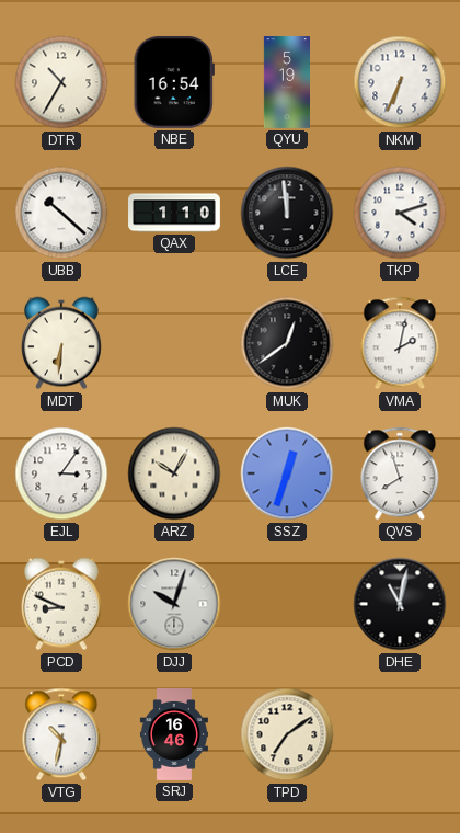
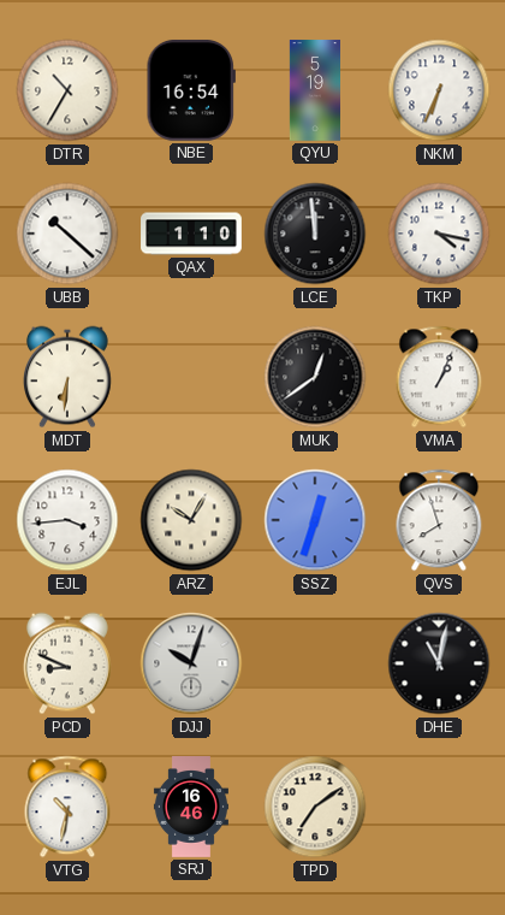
TKP: 4:12 -> 4:17 (439, 234)
VMA: 2:02 -> 1:04 (439, 377)
EJL: 3:06 -> 3:44 (67, 520)
